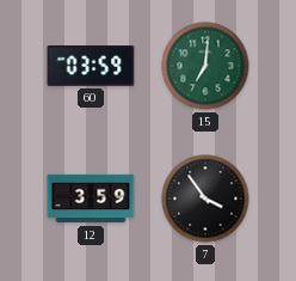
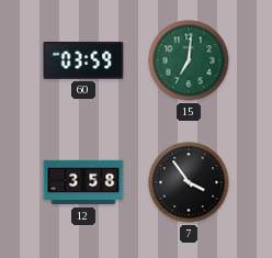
12: 3:59 -> 3:58 (83, 182)
